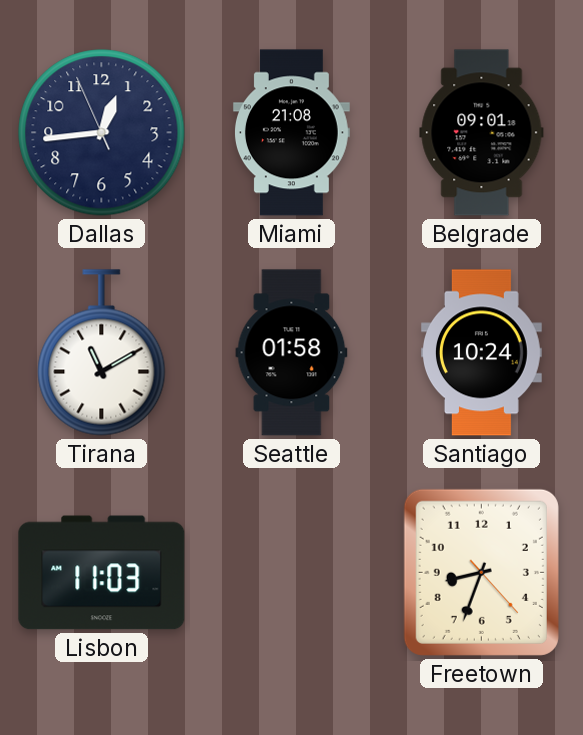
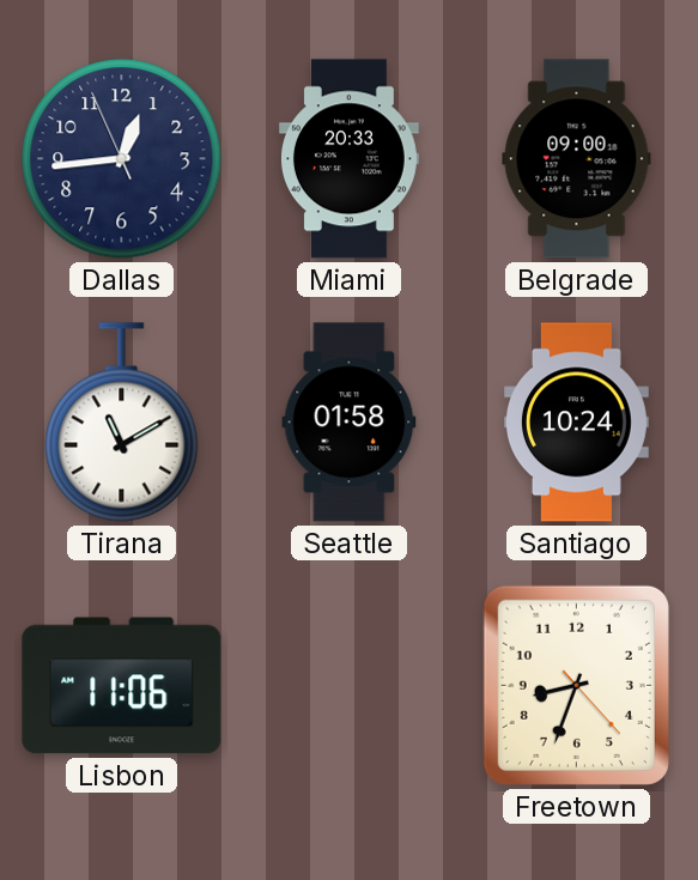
Miami: 21:08 -> 20:33 (348, 159)
Belgrade: 09:01 -> 09:00 (577, 159)
Lisbon: 11:03 -> 11:06 (122, 686)
